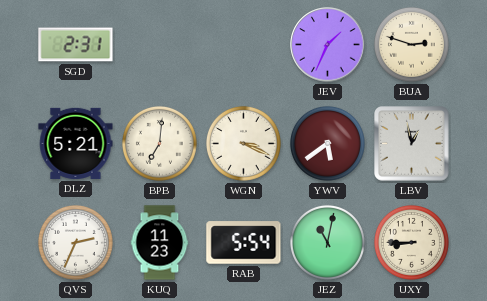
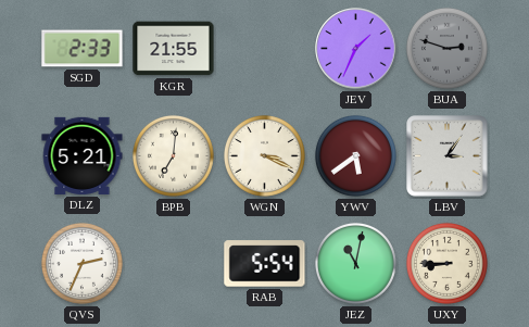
SGD: 2:31 -> 2:33 (83, 49)
KGR: none -> 21:55 (174, 49)
BUA dial: cream -> grey (446, 48)
LBV: 12:58 -> 3:06 (448, 156)
KUQ: 11:23 -> none (160, 243)
